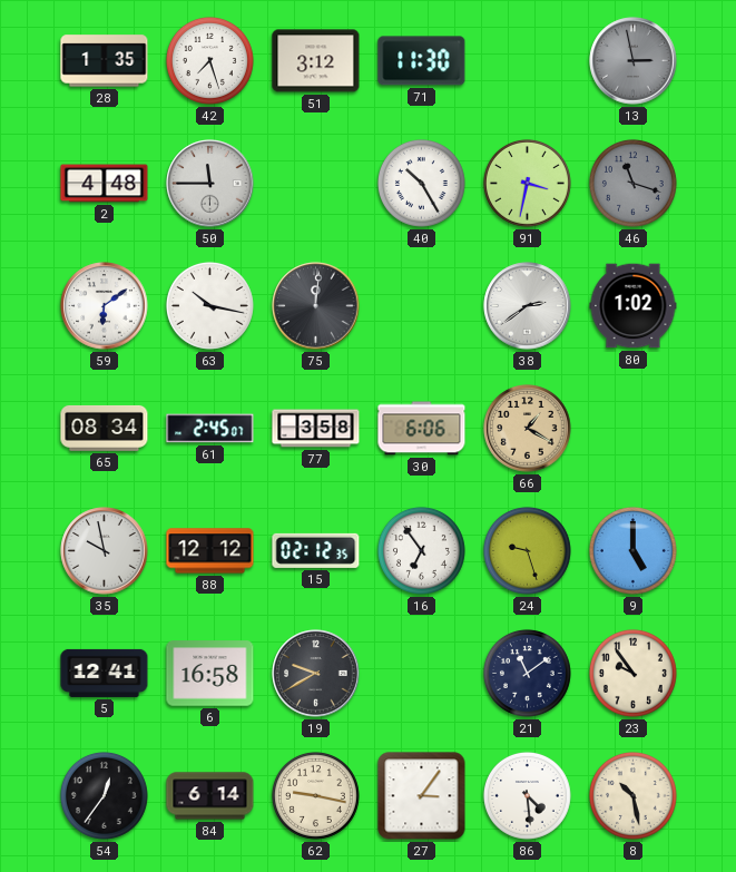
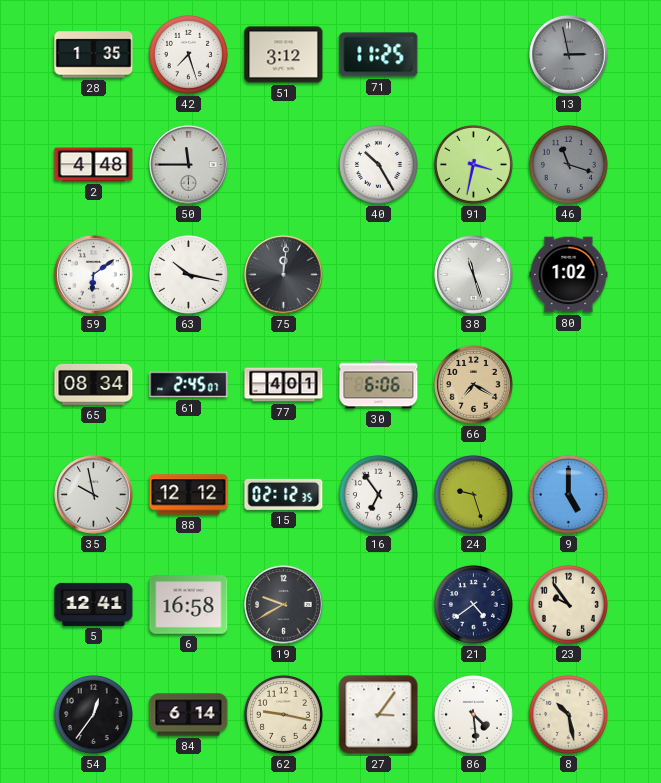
71: 11:30 -> 11:25 (379, 55)
38: 2:39 -> 11:27 (474, 275)
77: 3:58 -> 4:01 (284, 385)
66: 1:20 -> 7:20 (474, 385)
21: 11:09 -> 4:39 (473, 604)
